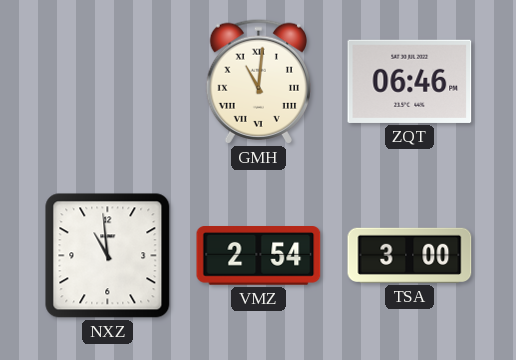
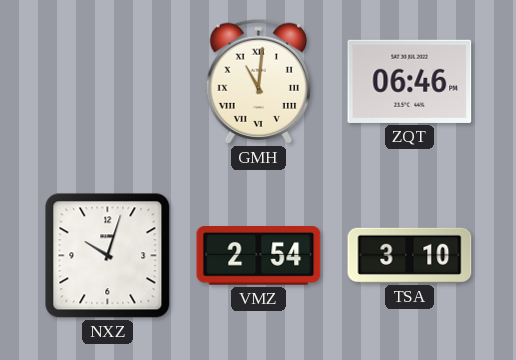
NXZ: 10:59 -> 10:03 (108, 256)
TSA: 3:00 -> 3:10 (410, 255)
